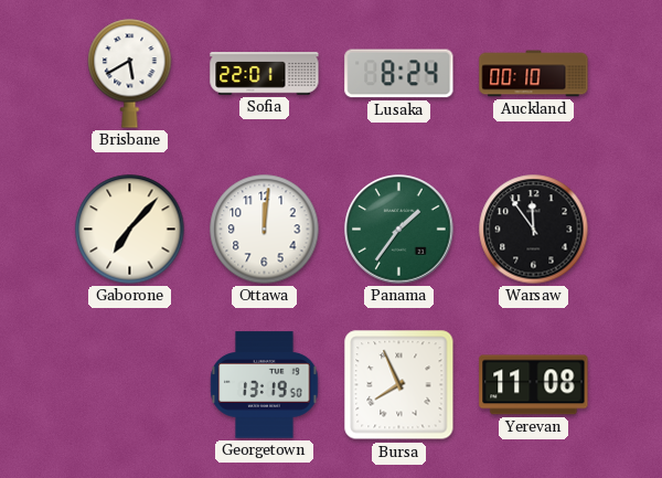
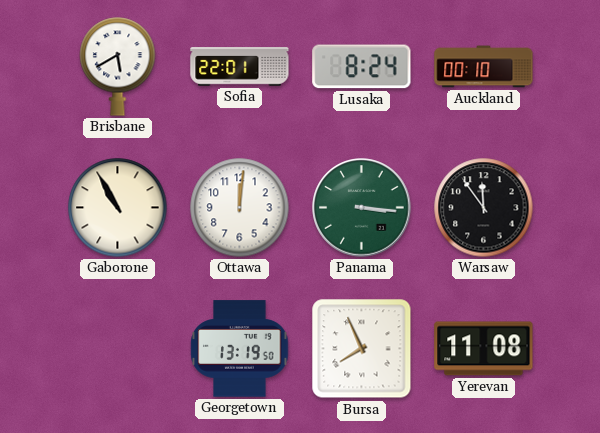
Gaborone: 7:07 -> 10:55 (118, 208)
Panama: 1:36 -> 3:16 (362, 208)
